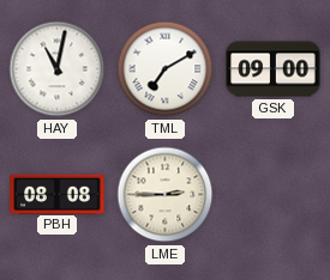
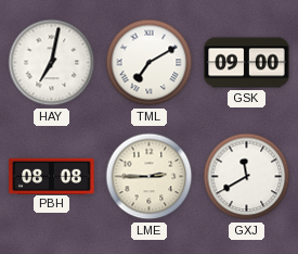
HAY: 11:02 -> 7:02 (52, 63)
GXJ: none -> 11:40 (247, 177)
